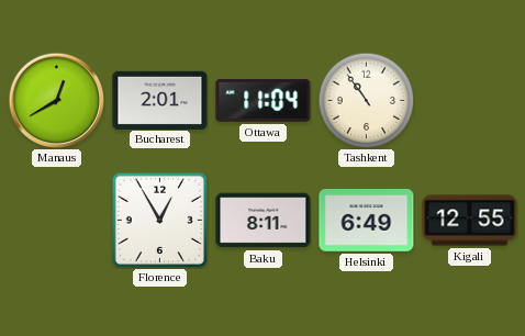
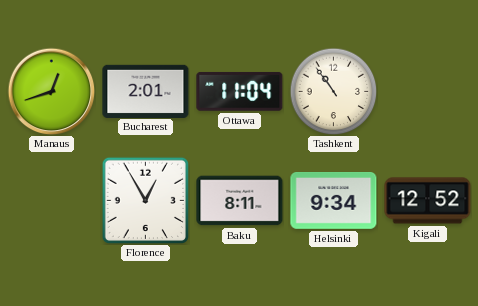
Manaus: 12:40 -> 12:42 (51, 91)
Helsinki: 6:49 -> 9:34 (334, 201)
Kigali: 12:55 -> 12:52 (428, 201)
